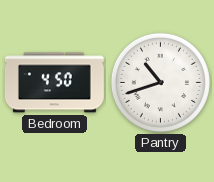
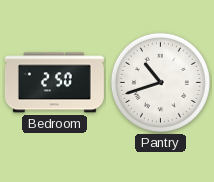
Bedroom: 4:50 -> 2:50 (54, 83)
